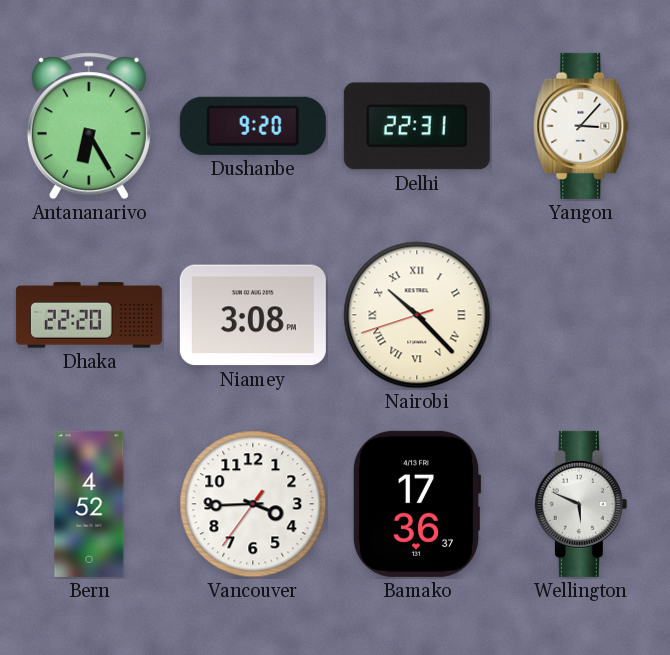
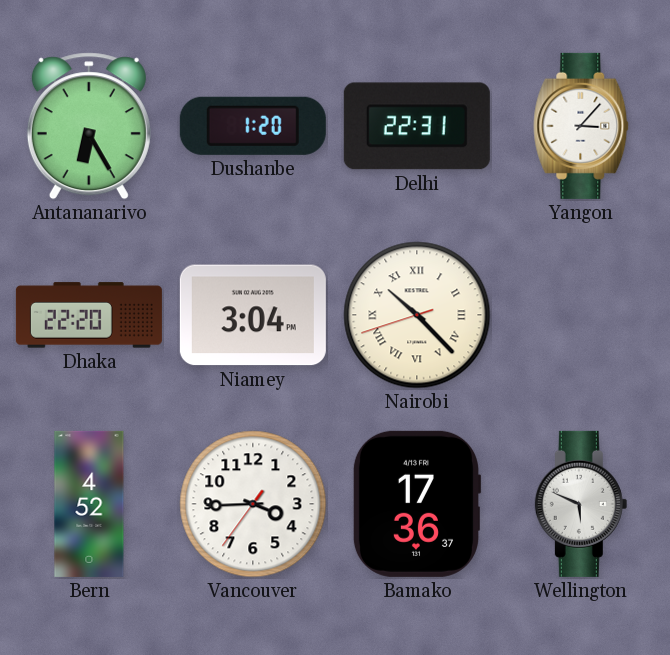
Dushanbe: 9:20 -> 1:20 (253, 126)
Niamey: 3:08 -> 3:04 (253, 315)
